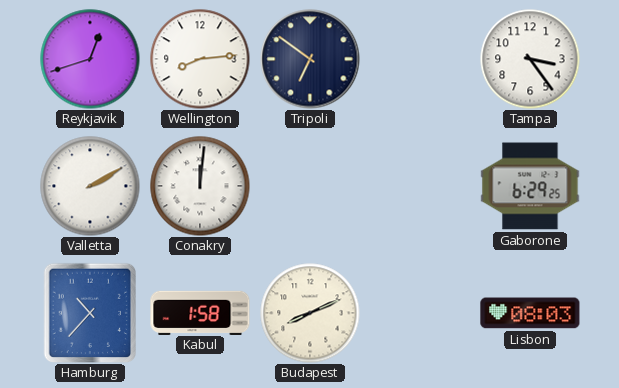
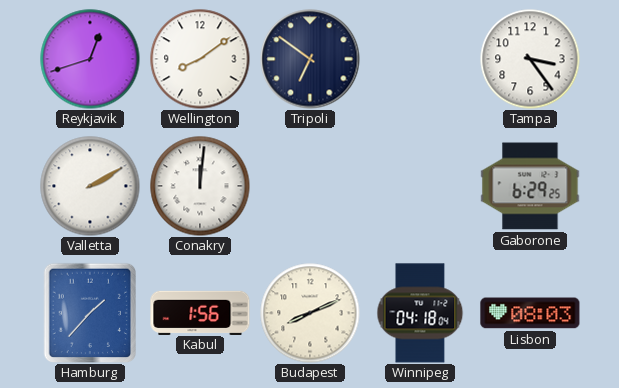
Wellington: 8:14 -> 8:09 (200, 59)
Hamburg: 10:37 -> 1:37 (89, 313)
Kabul: 1:58 -> 1:56 (200, 312)
Winnipeg: none -> 04:18 (420, 313)
